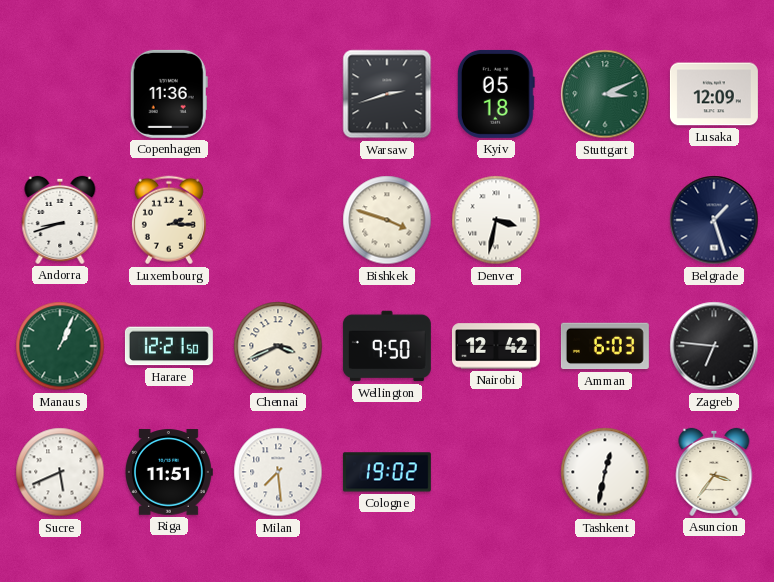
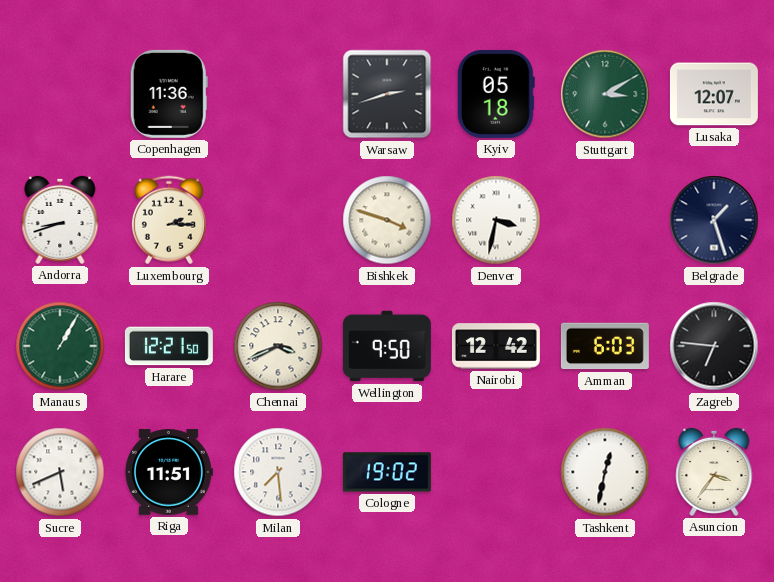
Stuttgart: 3:11 -> 3:10 (605, 94)
Lusaka: 12:09 -> 12:07 (714, 94)
Manaus: 1:04 -> 1:05 (60, 346)
